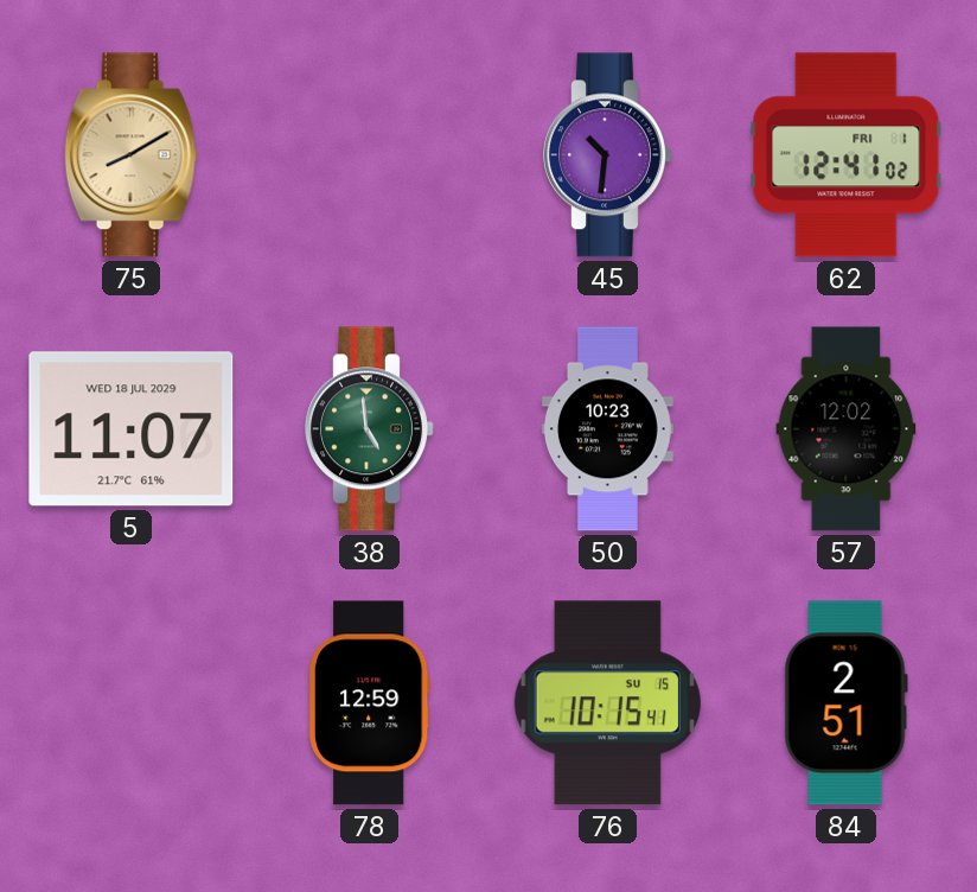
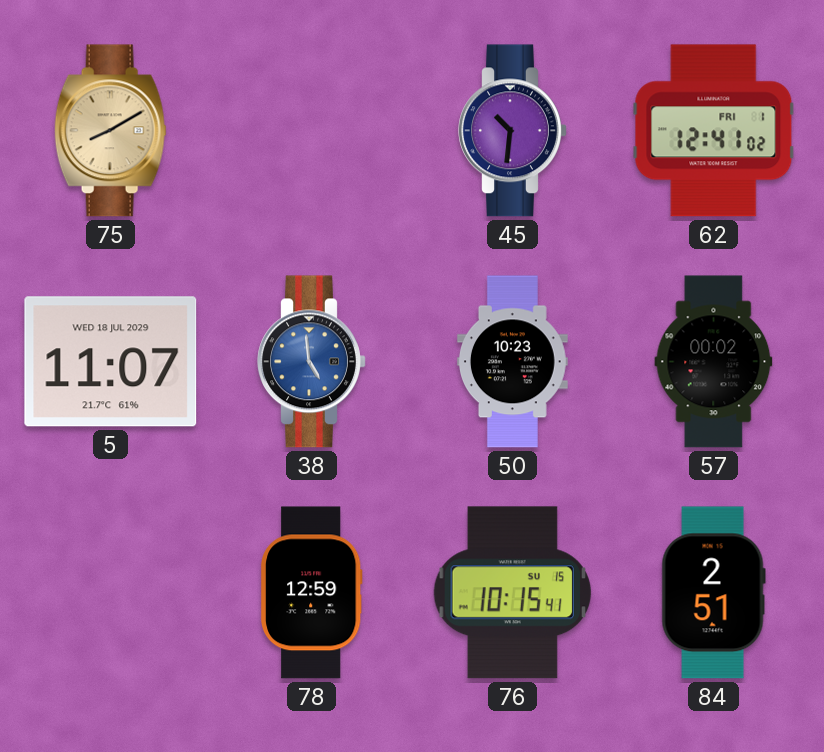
38 dial: green -> blue (312, 362)
57: 12:02 -> 00:02 (714, 362)
